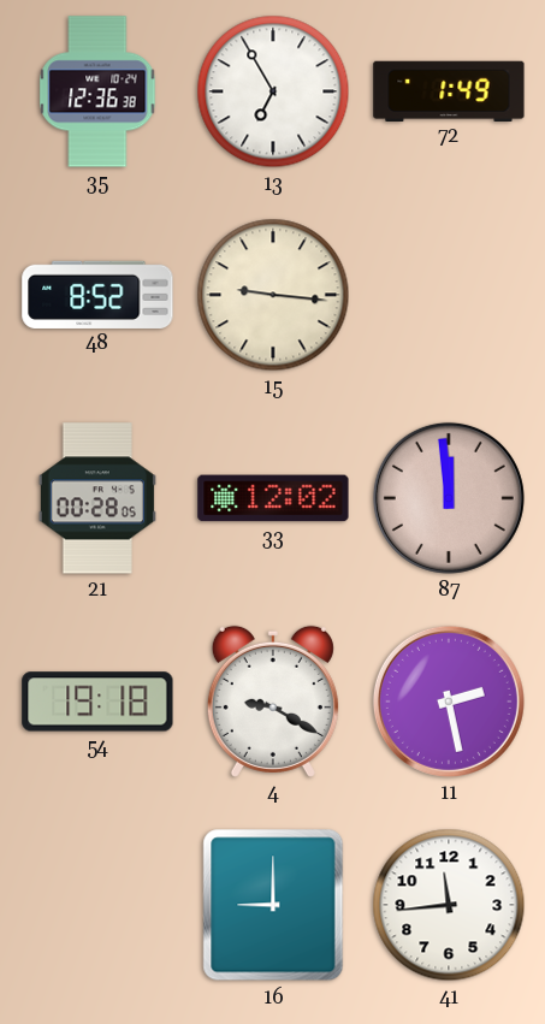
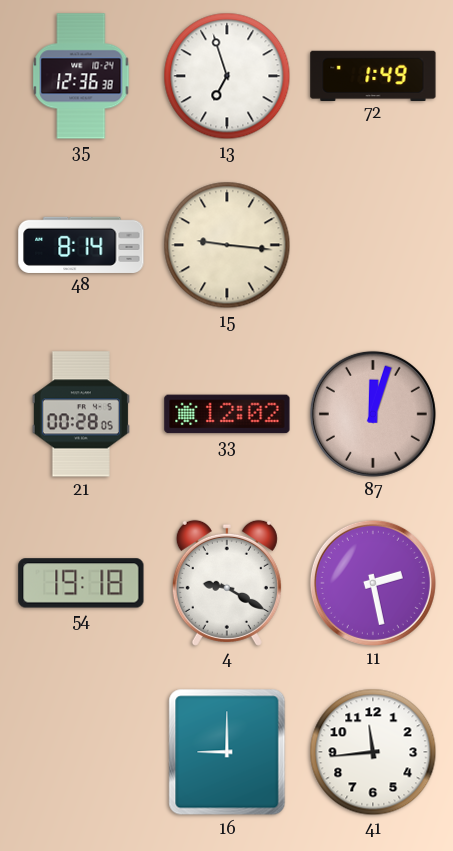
13: 6:55 -> 6:57 (227, 76)
48: 8:52 -> 8:14 (81, 244)
87: 11:59 -> 12:03 (373, 414)
